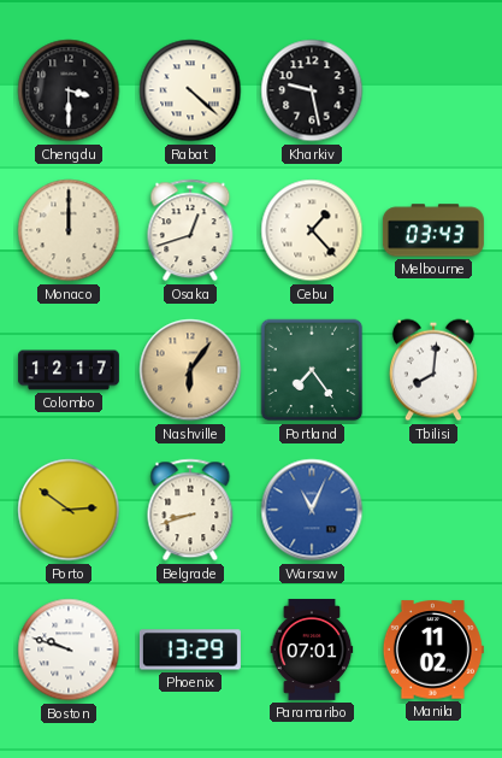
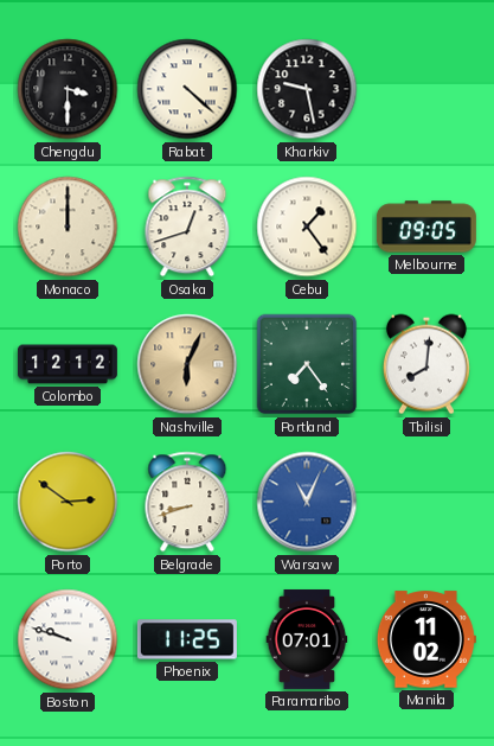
Cebu: 1:23 -> 1:24 (307, 227)
Melbourne: 03:43 -> 09:05 (426, 227)
Colombo: 12:17 -> 12:12 (68, 364)
Nashville: 6:06 -> 6:04 (187, 364)
Phoenix: 13:29 -> 11:25 (187, 639)
